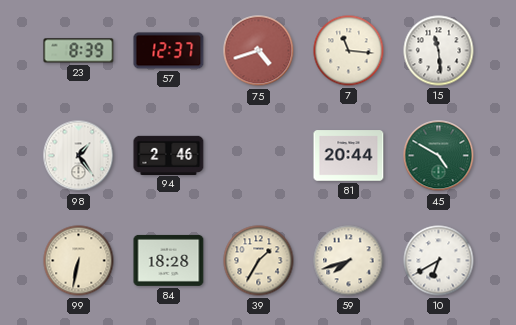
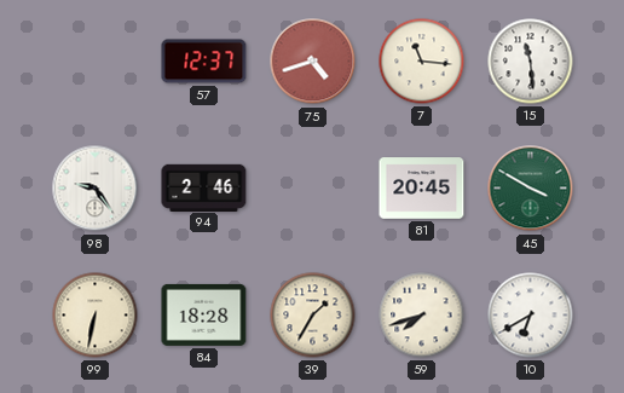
23: 8:39 -> none (79, 51)
98: 1:24 -> 9:24 (96, 189)
81: 20:44 -> 20:45 (422, 189)
45: 4:50 -> 3:50 (531, 189)
